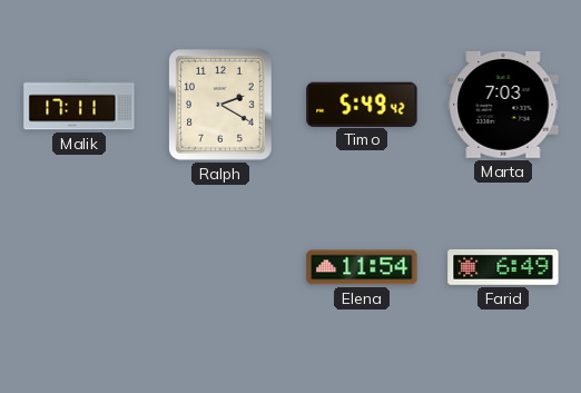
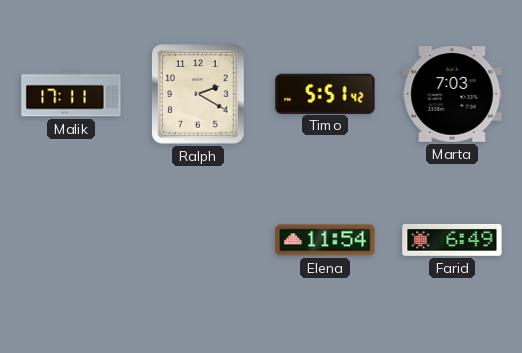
Timo: 5:49 -> 5:51 (325, 93)
